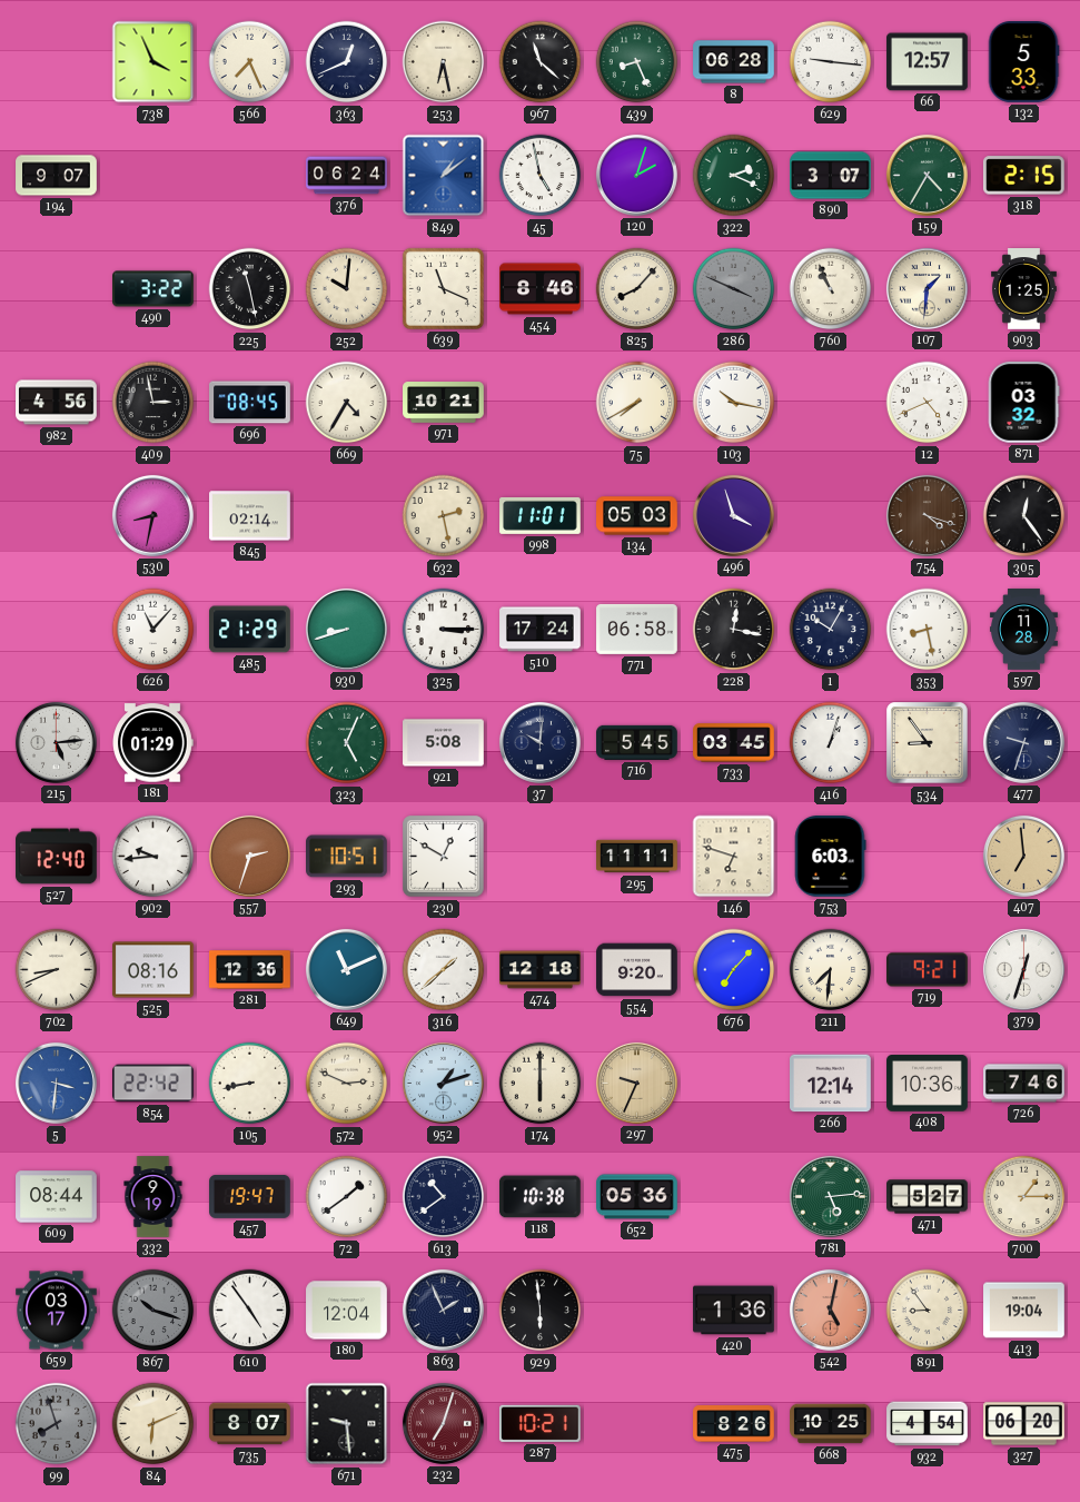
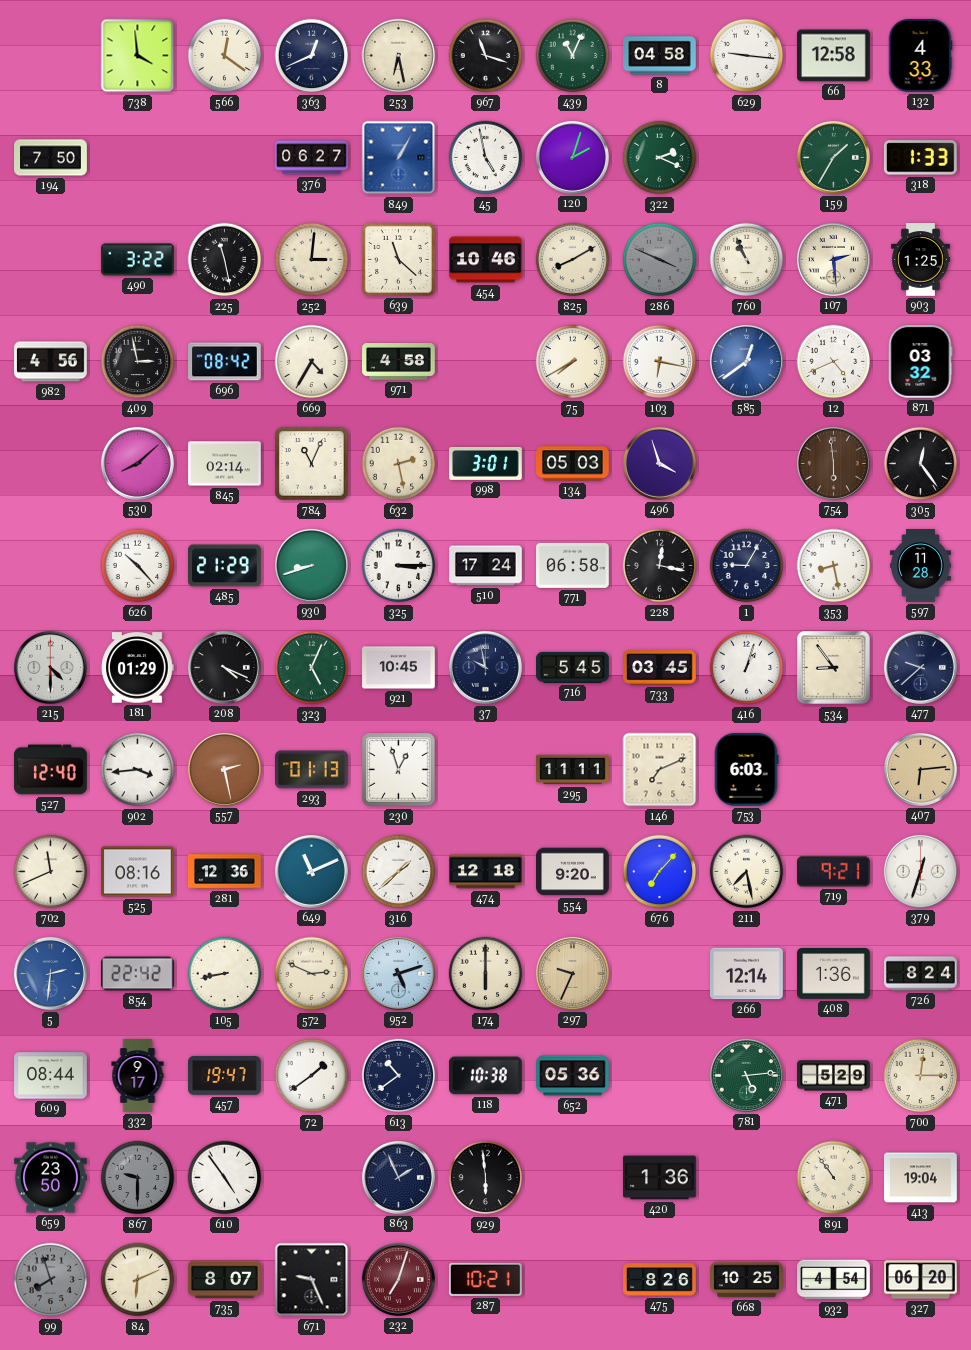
738: 3:56 -> 3:59 (138, 56)
566: 7:26 -> 12:21 (225, 56)
967: 11:22 -> 11:18 (486, 56)
439: 8:26 -> 11:04 (573, 56)
8: 06:28 -> 04:58 (660, 56)
66: 12:57 -> 12:58 (834, 56)
132: 5:33 -> 4:33 (920, 56)
194: 9:07 -> 7:50 (51, 158)
376: 06:24 -> 06:27 (312, 158)
849: 1:09 -> 1:05 (399, 158)
890: 3:07 -> none (831, 176)
159: 4:35 -> 1:35 (833, 157)
318: 2:15 -> 1:33 (920, 158)
252: 10:01 -> 3:01 (312, 260)
639: 11:19 -> 11:22 (398, 259)
454: 8:46 -> 10:46 (486, 260)
825: 8:07 -> 8:10 (573, 260)
107: 1:31 -> 2:29 (833, 259)
696: 08:45 -> 08:42 (225, 362)
971: 10:21 -> 4:58 (399, 362)
103: 10:17 -> 6:17 (660, 362)
585: none -> 12:39 (746, 361)
530: 8:32 -> 8:08 (137, 463)
784: none -> 11:04 (312, 464)
998: 11:01 -> 3:01 (486, 463)
754: 4:18 -> 5:59 (833, 463)
626: 11:07 -> 10:23 (138, 566)
1: 10:05 -> 9:05 (747, 566)
215: 5:14 -> 4:30 (50, 667)
208: none -> 4:19 (224, 667)
921: 5:08 -> 10:45 (399, 668)
37: 10:01 -> 9:58 (485, 667)
477: 9:33 -> 9:38 (920, 667)
902: 9:44 -> 3:44 (138, 770)
557: 2:33 -> 2:28 (224, 769)
293: 10:51 -> 01:13 (312, 770)
230: 12:50 -> 12:57 (399, 770)
146: 6:48 -> 7:11 (660, 770)
407: 6:59 -> 6:14 (920, 769)
702: 8:41 -> 11:41 (51, 872)
211: 7:31 -> 7:28 (747, 872)
5: 3:31 -> 2:31 (50, 973)
952: 1:12 -> 5:12 (398, 973)
408: 10:36 -> 1:36 (834, 974)
726: 7:46 -> 8:24 (921, 974)
332: 9:19 -> 9:17 (138, 1076)
471: 5:27 -> 5:29 (834, 1076)
700: 1:15 -> 12:15 (921, 1076)
659: 03:17 -> 23:50 (51, 1178)
867: 10:18 -> 9:30 (138, 1178)
180: 12:04 -> none (347, 1311)
542: 5:02 -> none (830, 1310)
891: 8:54 -> 10:54 (834, 1178)
671: 9:29 -> 9:26 (312, 1280)
